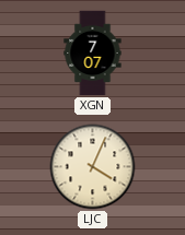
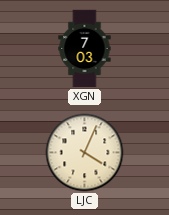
XGN: 7:07 -> 7:03 (85, 49)
